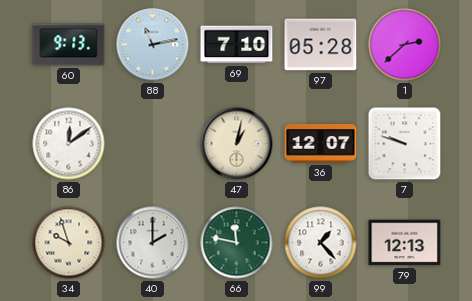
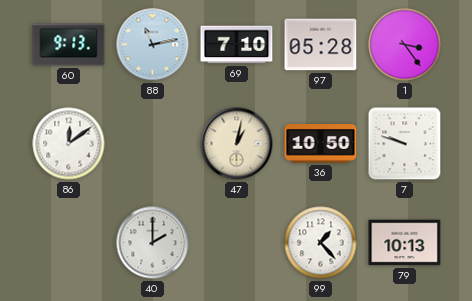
1: 2:38 -> 3:24 (405, 45)
36: 12:07 -> 10:50 (321, 144)
34: 9:57 -> none (69, 243)
66: 11:47 -> none (237, 243)
79: 12:13 -> 10:13 (405, 243)
